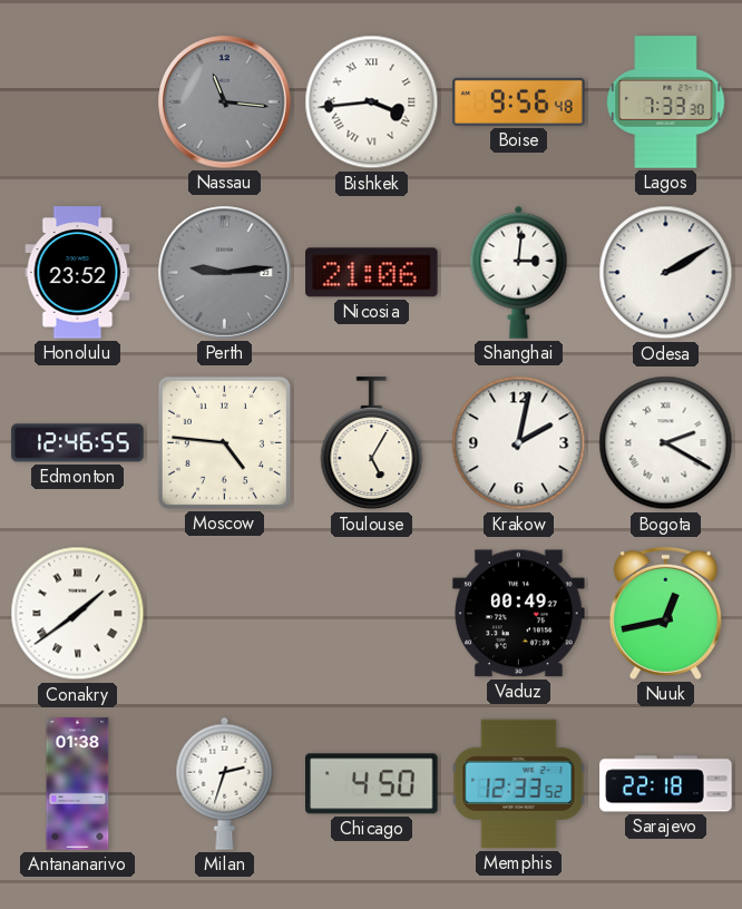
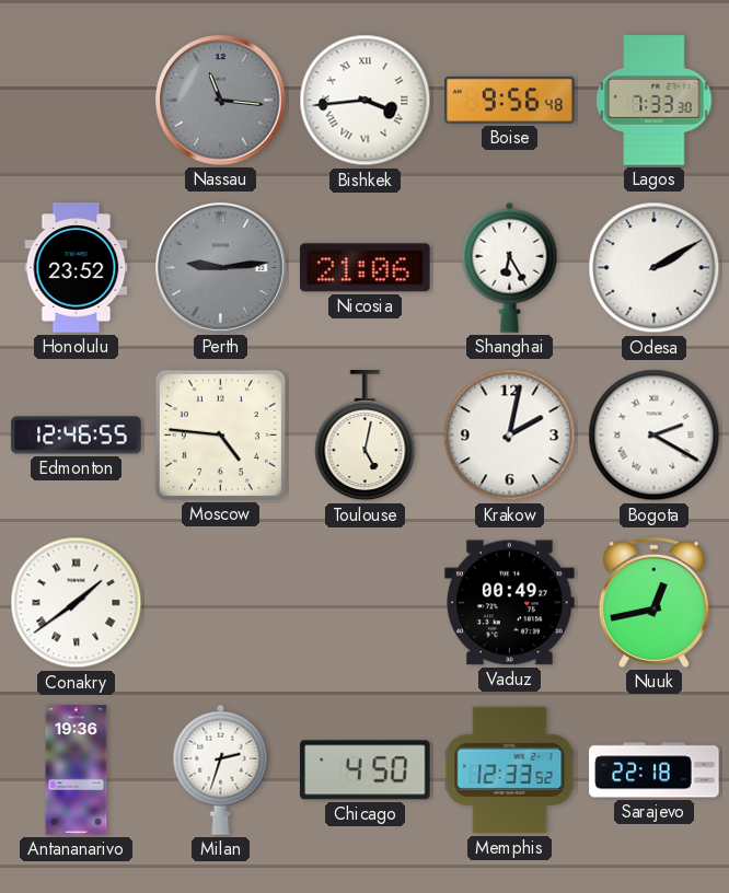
Shanghai: 3:01 -> 6:25 (510, 267)
Toulouse: 5:05 -> 5:02 (366, 436)
Antananarivo: 01:38 -> 19:36 (77, 770)
